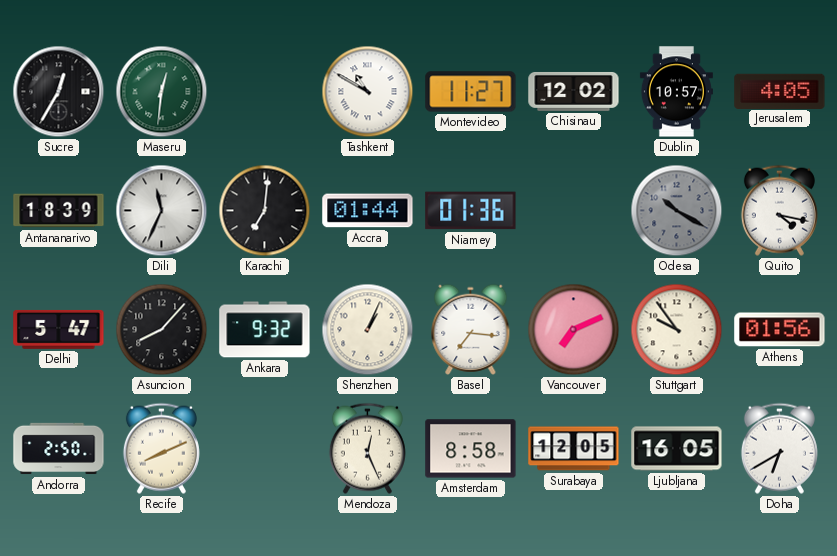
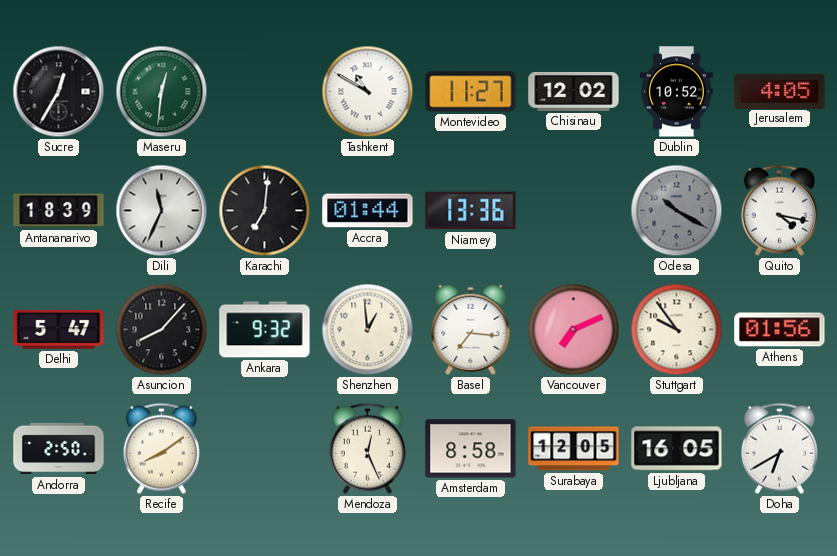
Dublin: 10:57 -> 10:52 (676, 92)
Niamey: 01:36 -> 13:36 (471, 211)
Shenzhen: 1:04 -> 12:59 (368, 330)
Recife: 8:11 -> 8:09 (161, 448)
